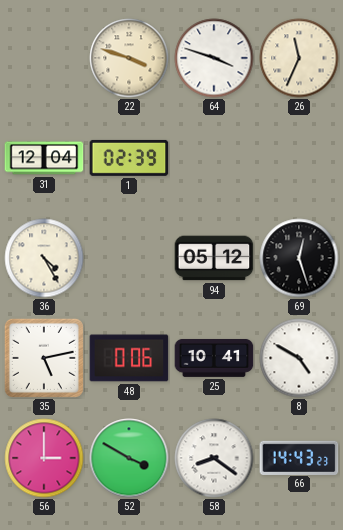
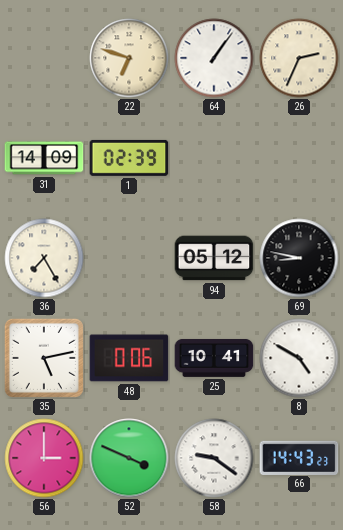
22: 3:48 -> 6:48 (129, 58)
64: 3:48 -> 1:06 (214, 58)
26: 11:34 -> 2:34 (299, 58)
31: 12:04 -> 14:09 (44, 158)
36: 4:25 -> 7:25 (44, 258)
69: 12:27 -> 8:47 (299, 258)
52: 3:50 -> 3:49 (129, 458)
58: 8:21 -> 9:21 (214, 458)
